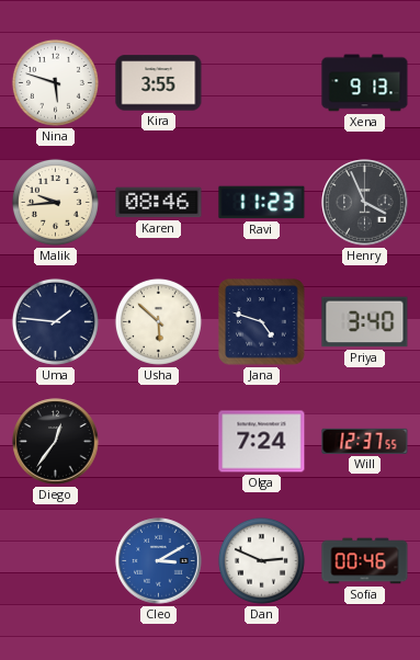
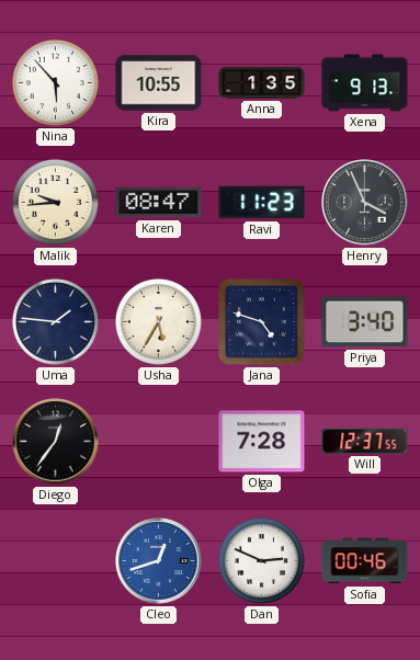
Nina: 5:48 -> 5:53 (55, 82)
Kira: 3:55 -> 10:55 (159, 83)
Anna: none -> 1:35 (262, 83)
Karen: 08:46 -> 08:47 (159, 203)
Usha: 5:52 -> 5:35 (158, 321)
Olga: 7:24 -> 7:28 (262, 442)
Cleo: 3:10 -> 12:42 (159, 561)
